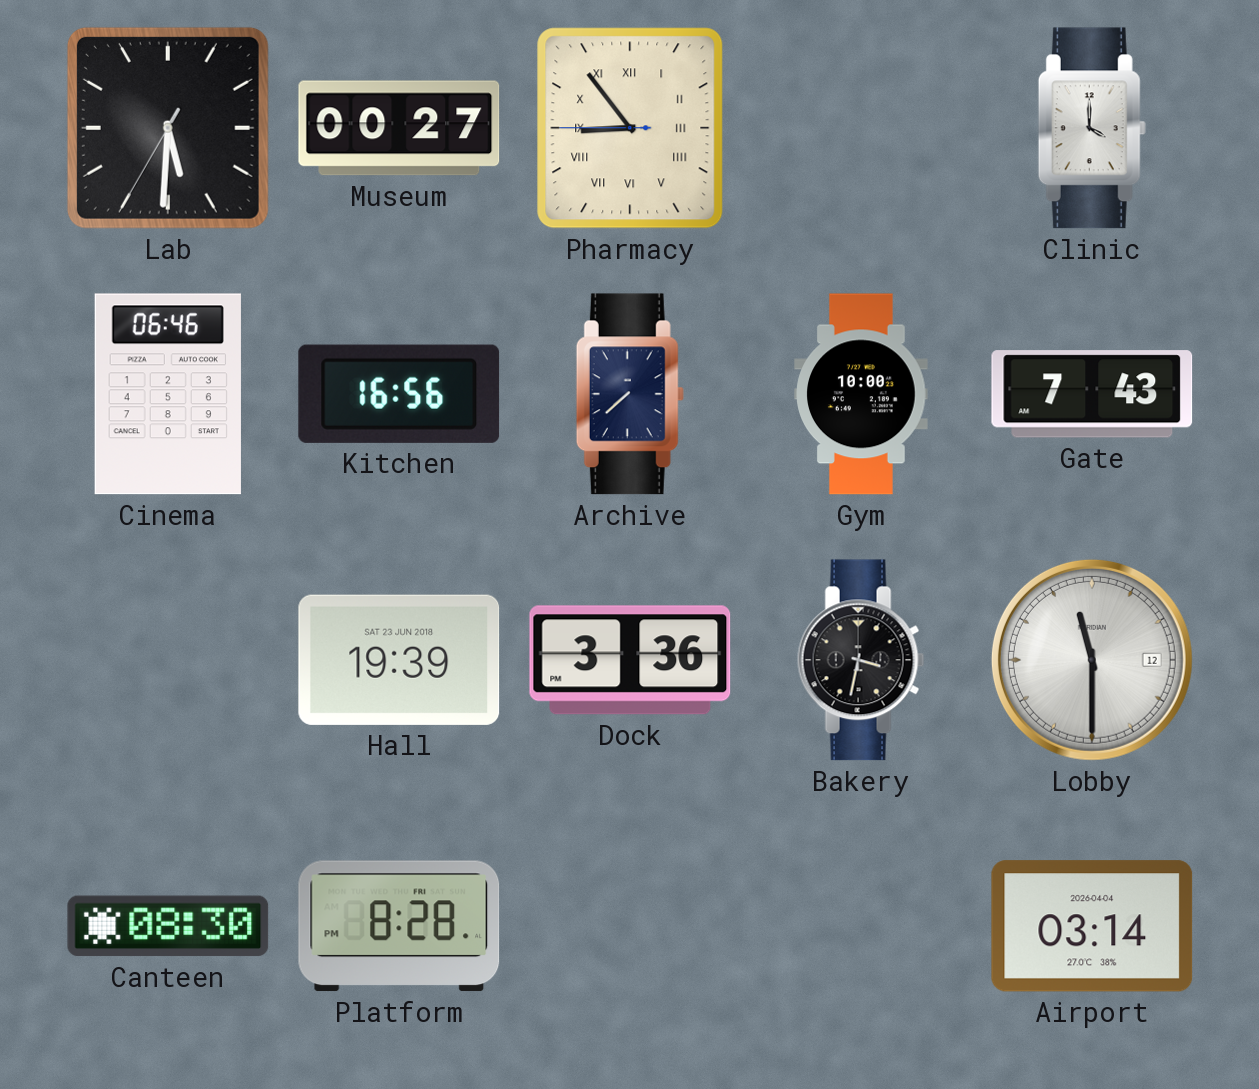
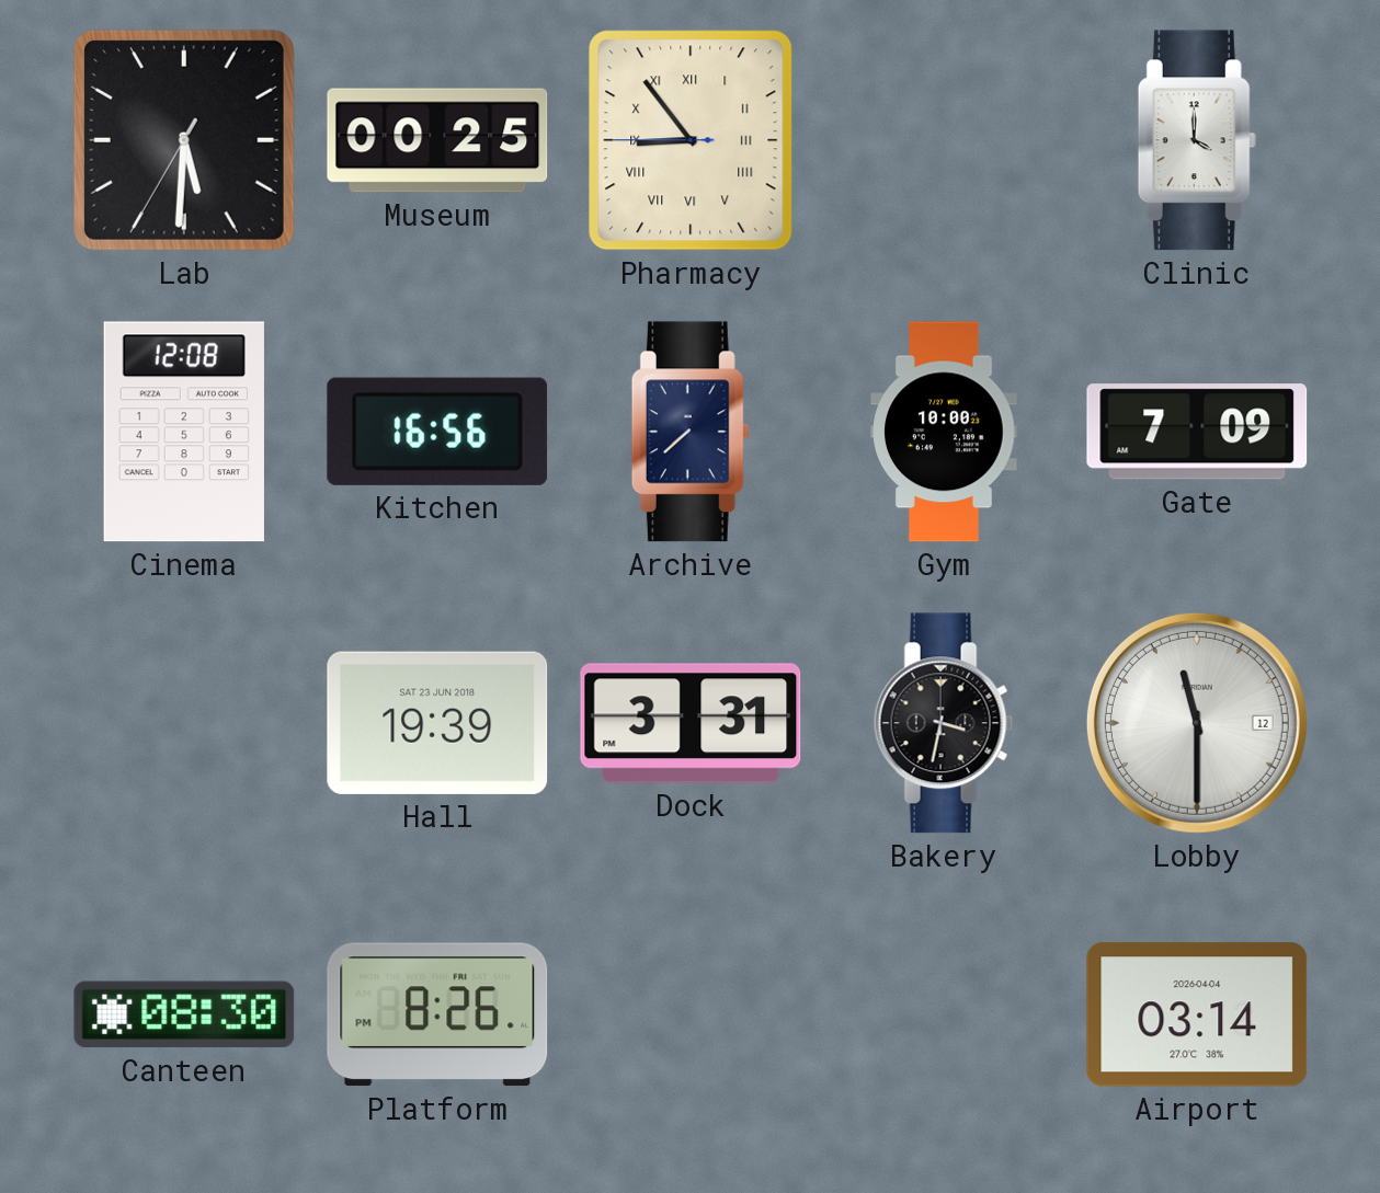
Museum: 00:27 -> 00:25 (437, 140)
Cinema: 06:46 -> 12:08 (184, 432)
Gate: 7:43 -> 7:09 (1197, 432)
Dock: 3:36 -> 3:31 (691, 723)
Platform: 8:28 -> 8:26 (437, 1014)
